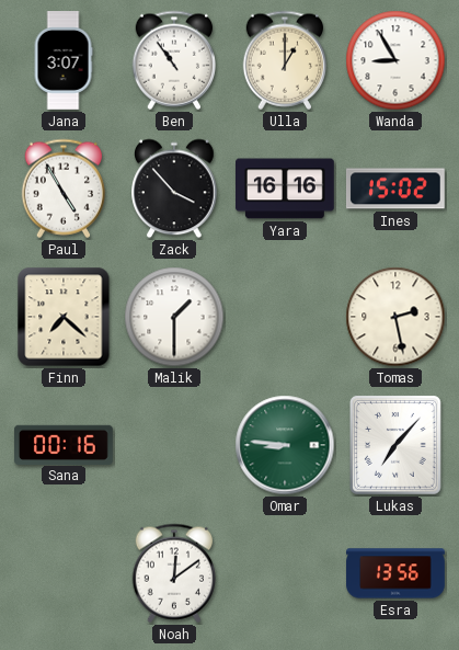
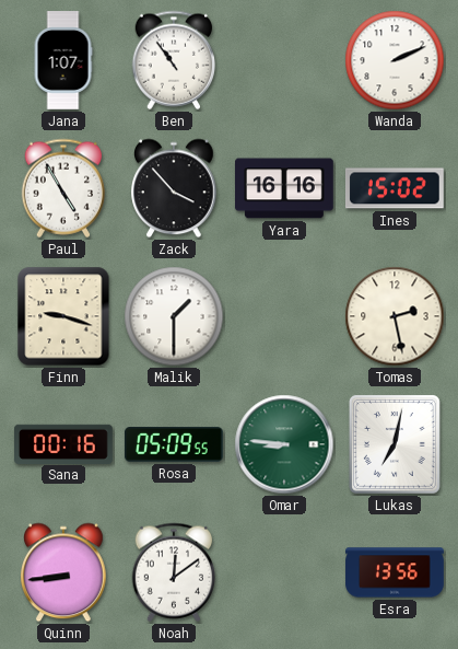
Jana: 3:07 -> 1:07 (63, 60)
Ulla: 1:00 -> none (285, 60)
Wanda: 8:55 -> 2:11 (395, 60)
Finn: 7:22 -> 9:18 (63, 316)
Rosa: none -> 05:09 (174, 444)
Lukas: 7:07 -> 7:02 (395, 444)
Quinn: none -> 8:44 (63, 572)
